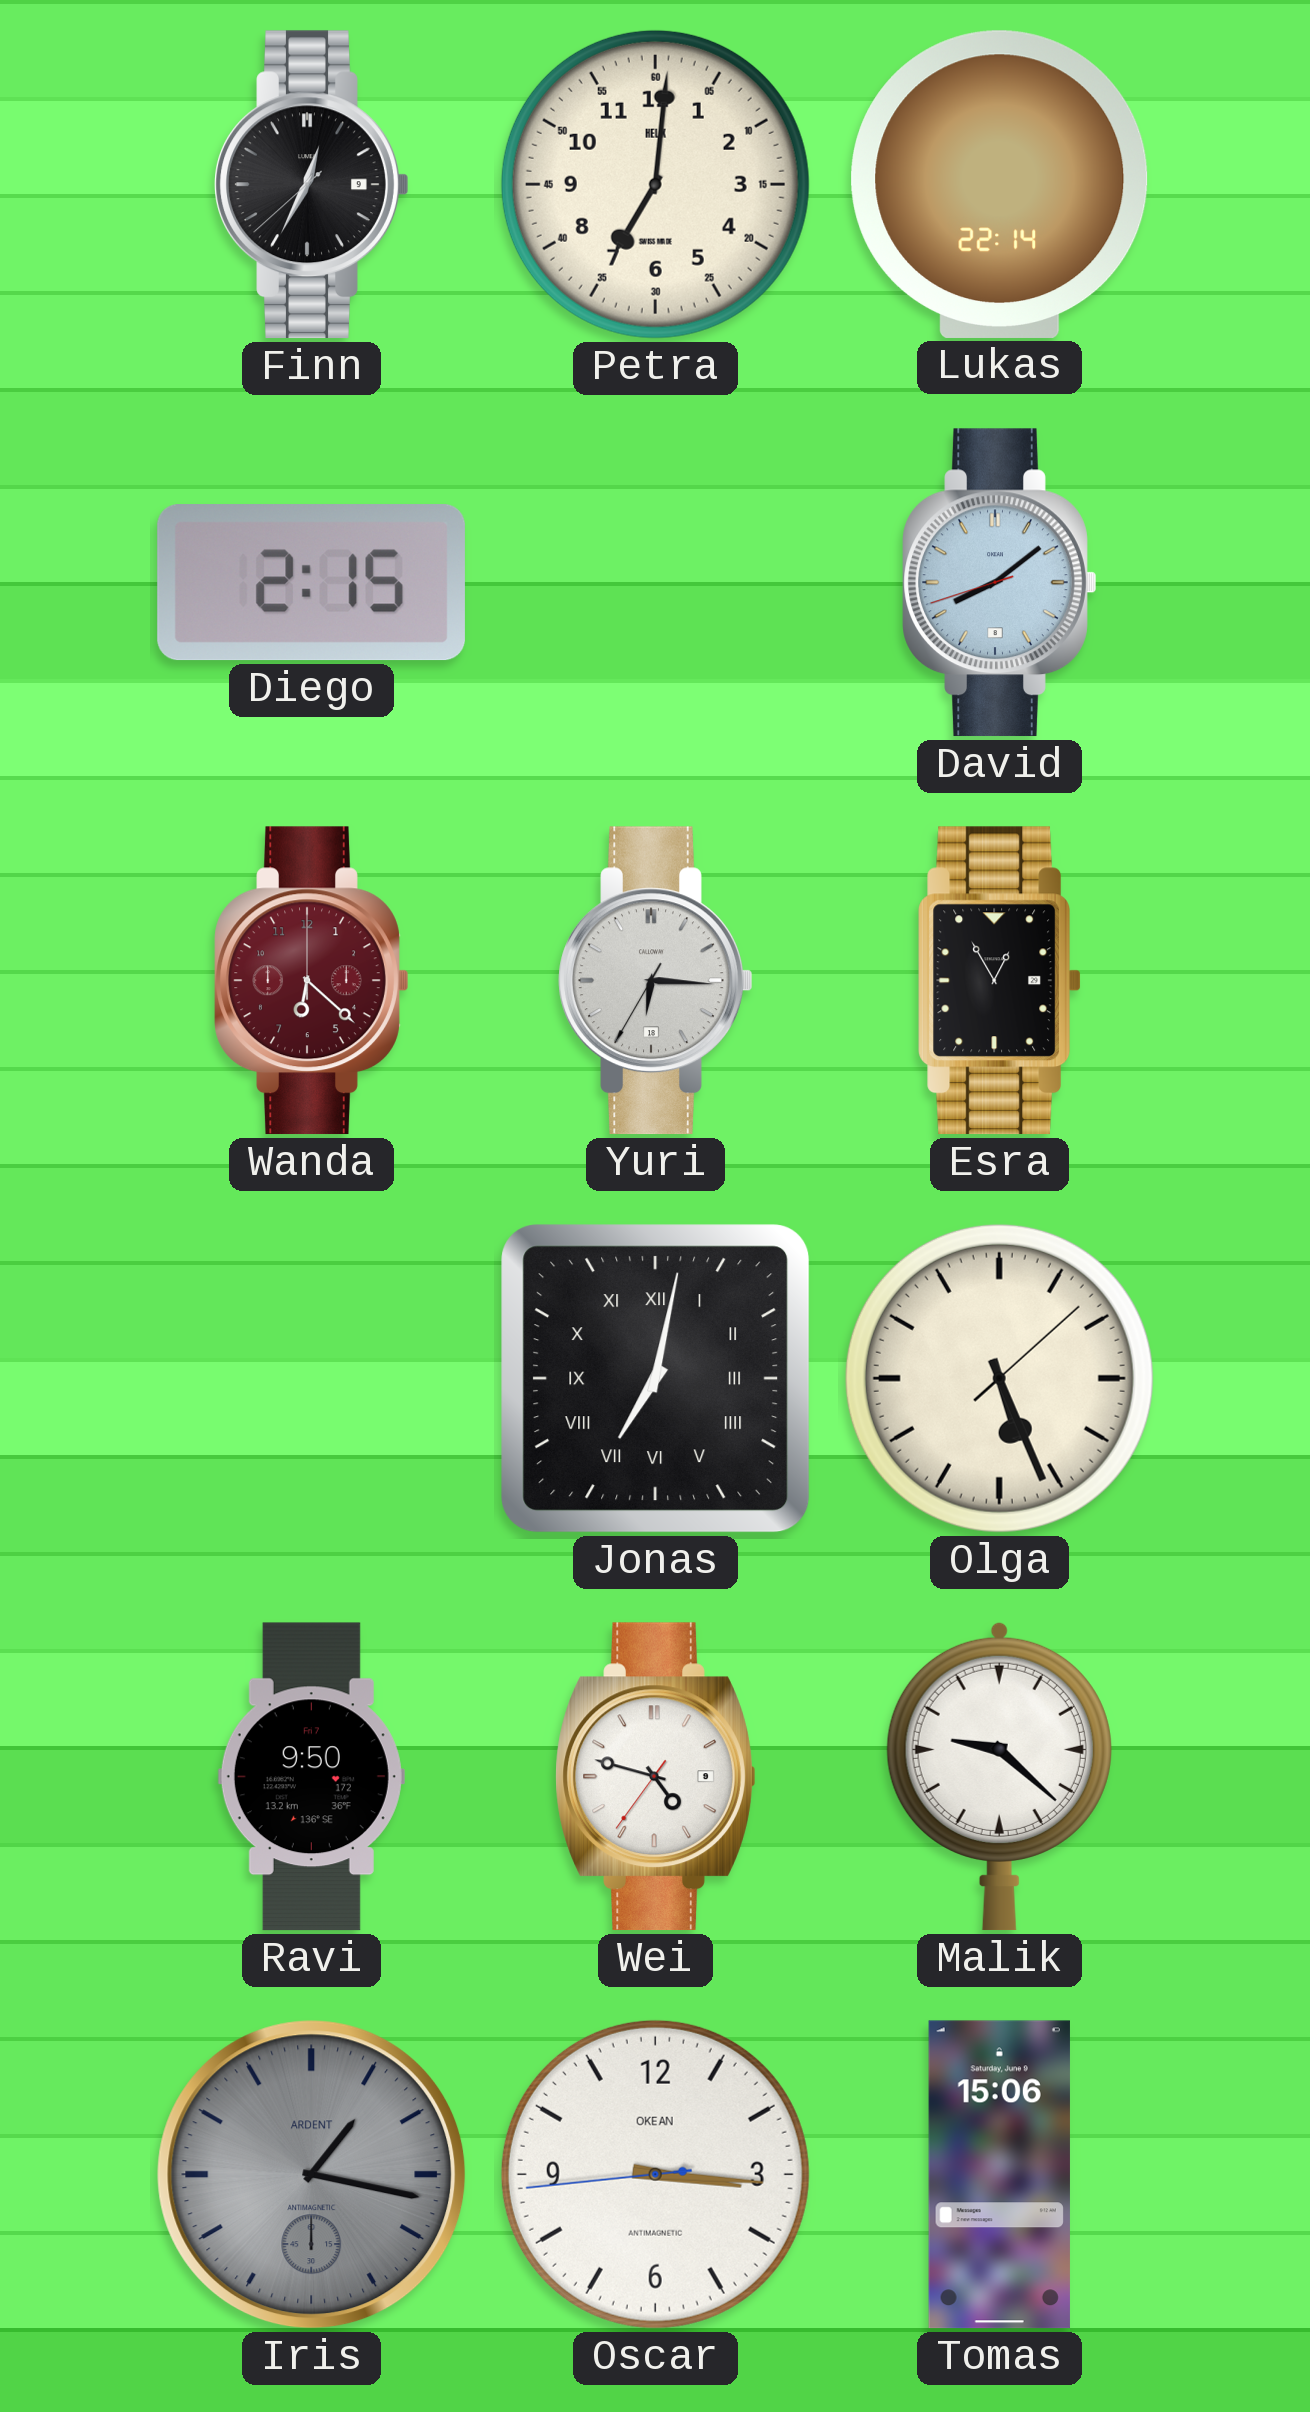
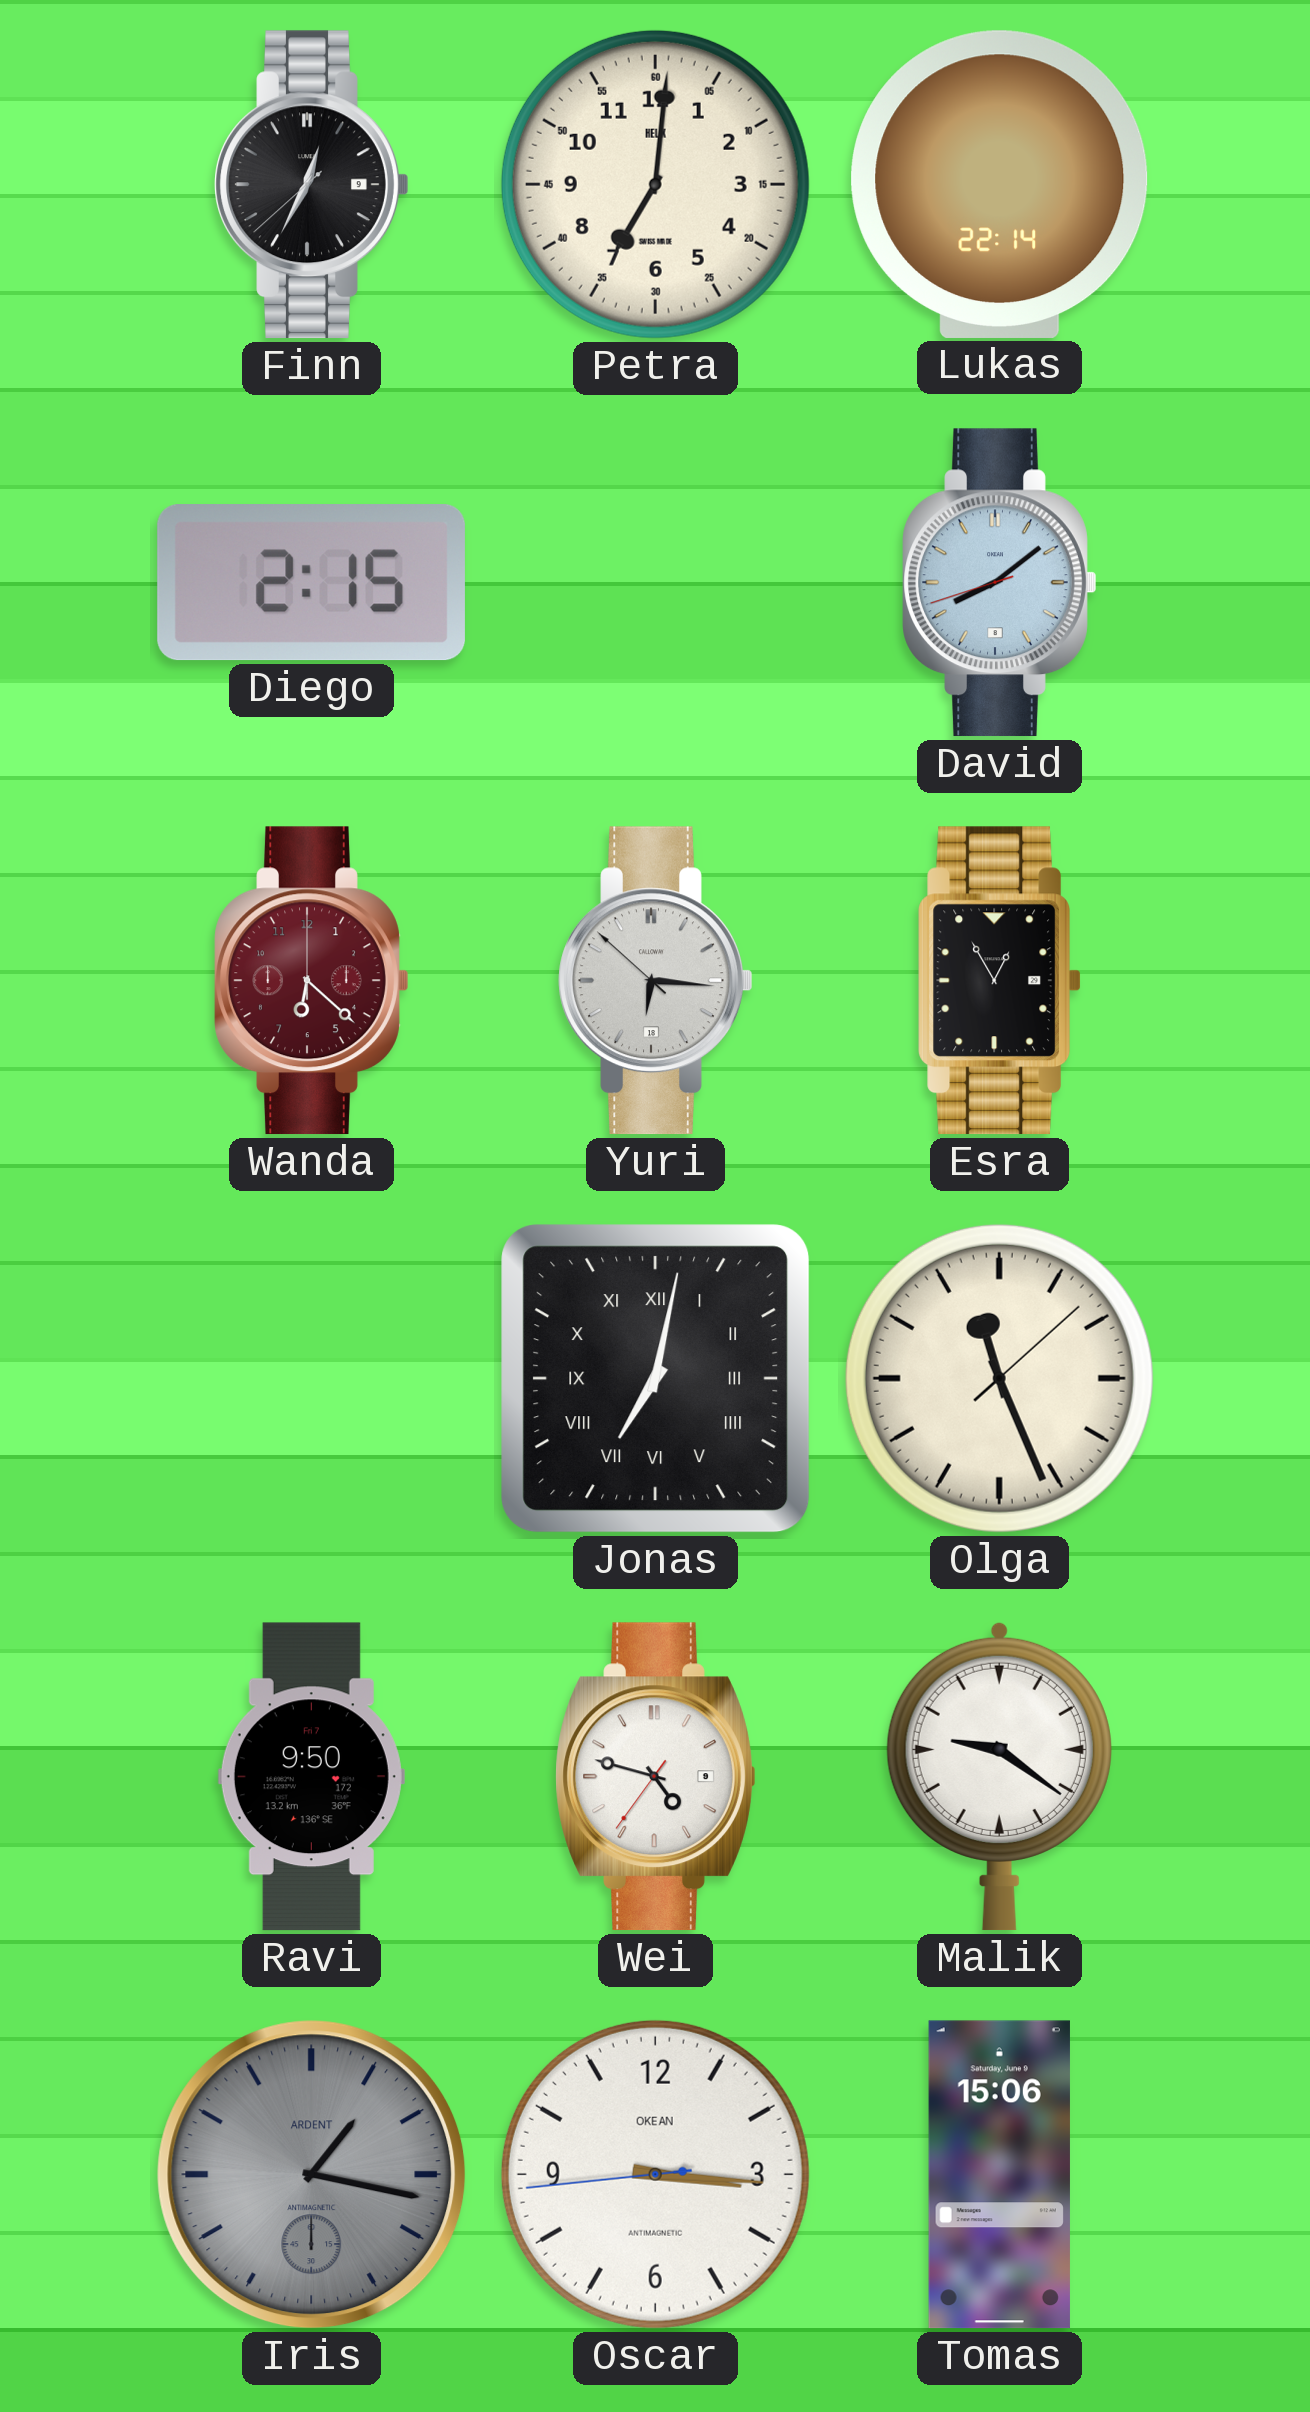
Yuri: 6:15:35 -> 6:15:52 (656, 981)
Olga: 5:26 -> 11:26 (999, 1378)
Malik: 9:22 -> 9:21 (999, 1776)
